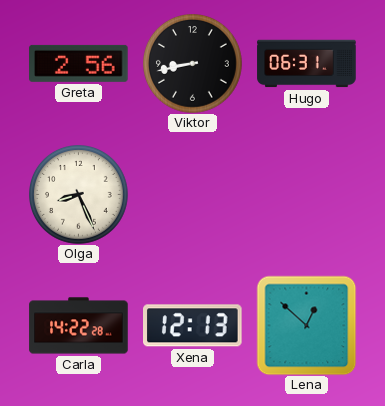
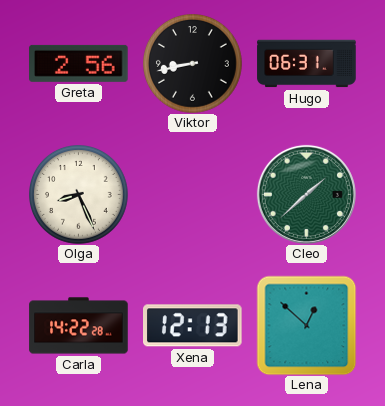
Cleo: none -> 1:38 (306, 194)
